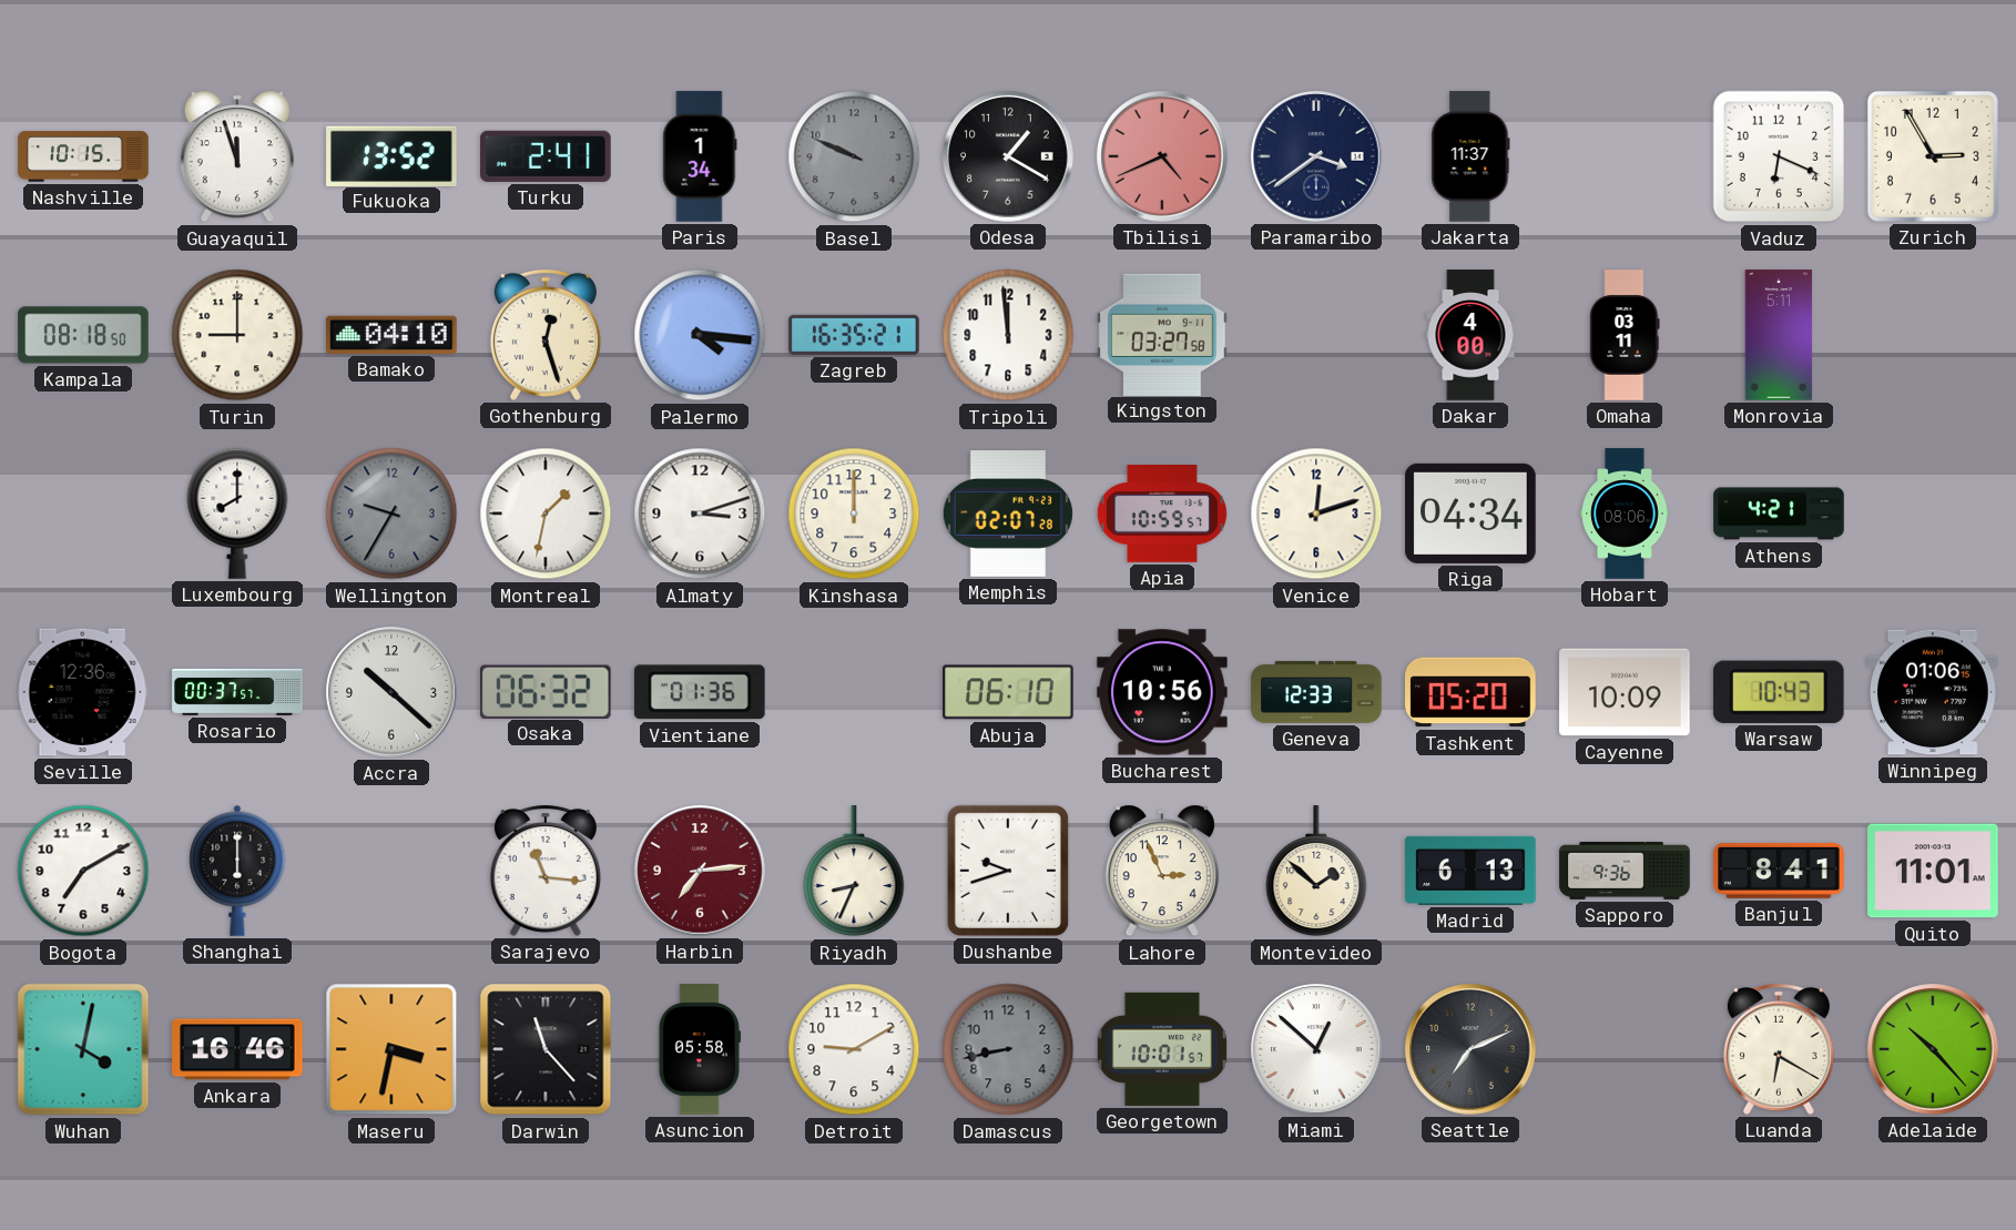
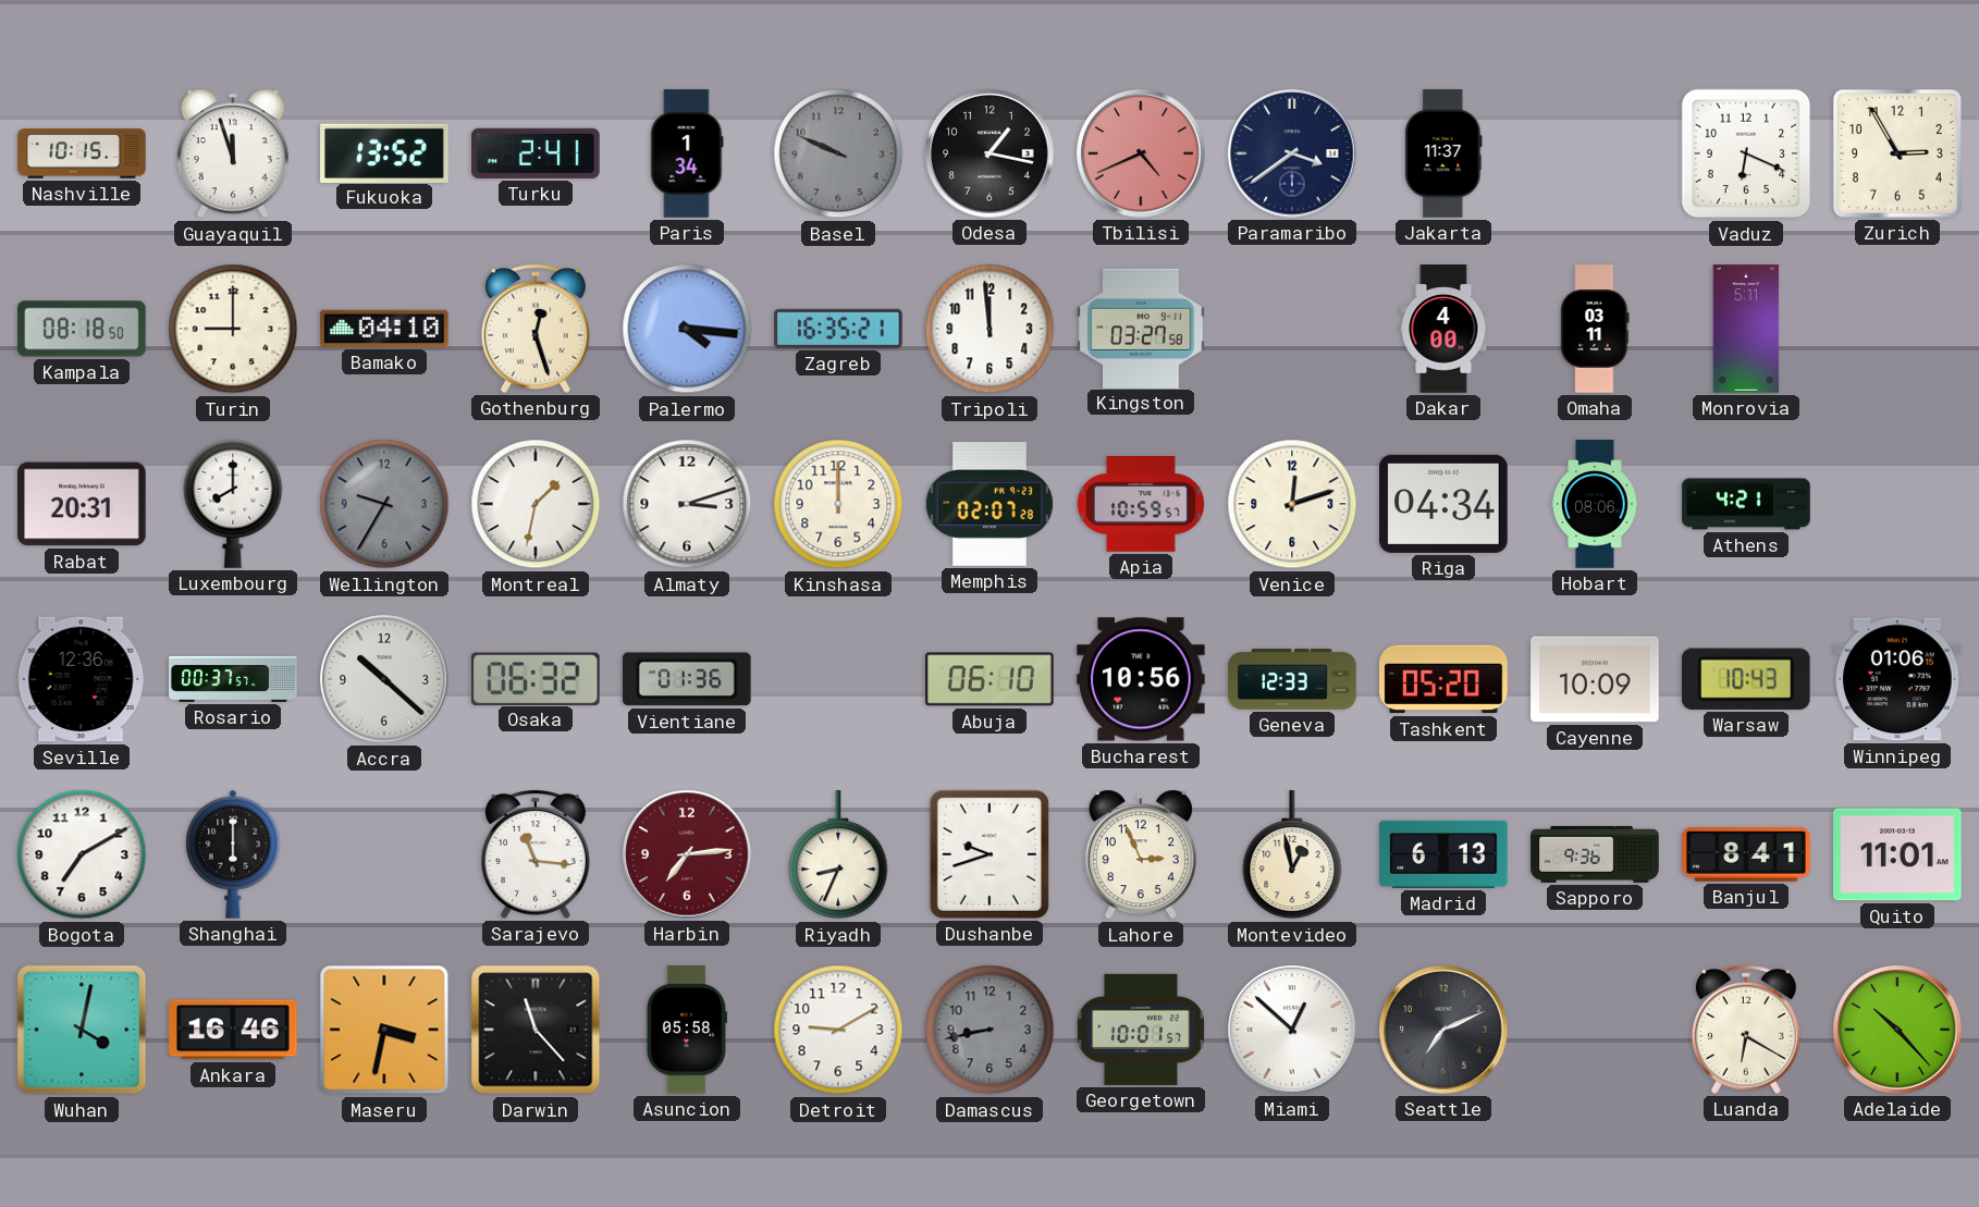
Odesa: 1:20 -> 1:17 (989, 153)
Rabat: none -> 20:31 (82, 504)
Montevideo: 1:52 -> 12:58 (1292, 855)
